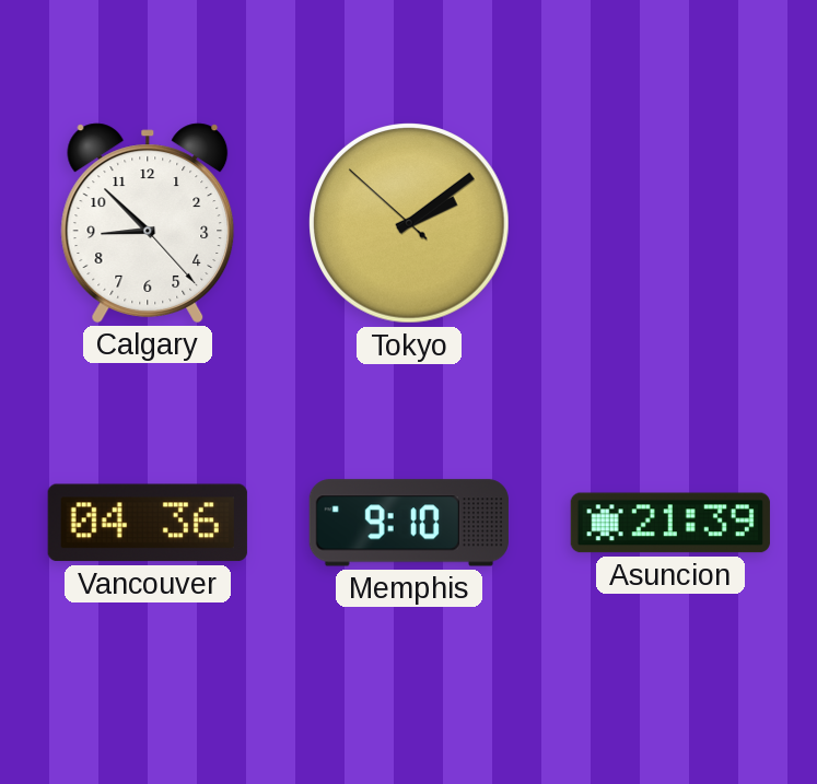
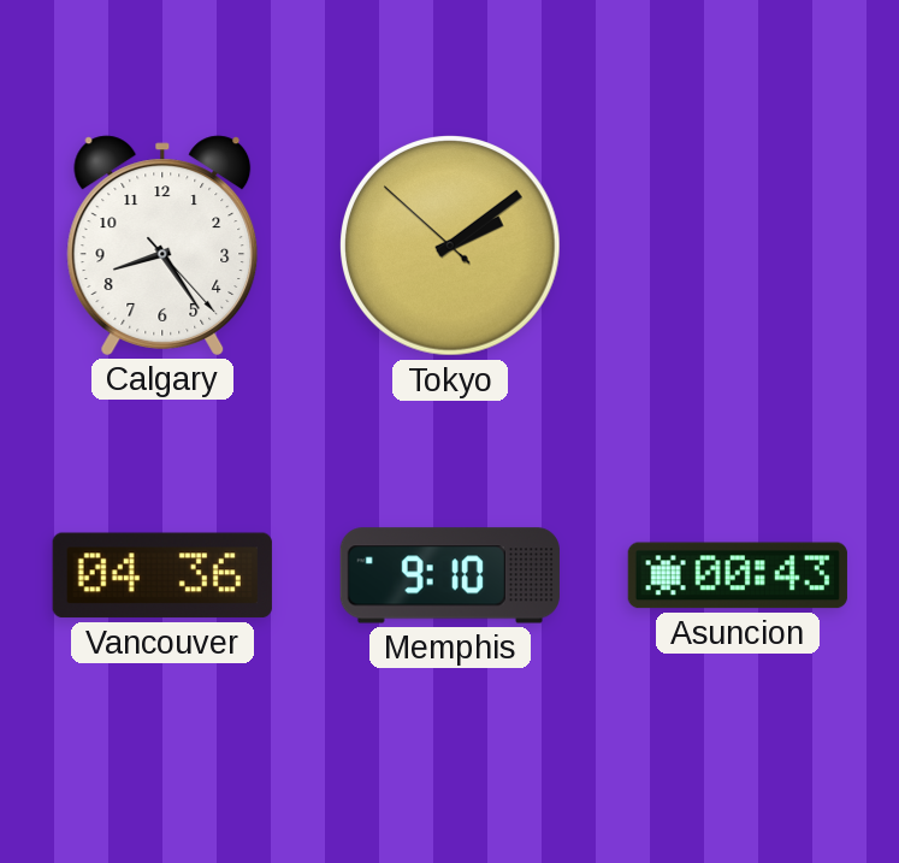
Calgary: 8:52 -> 8:24 (162, 246)
Asuncion: 21:39 -> 00:43 (738, 575)
